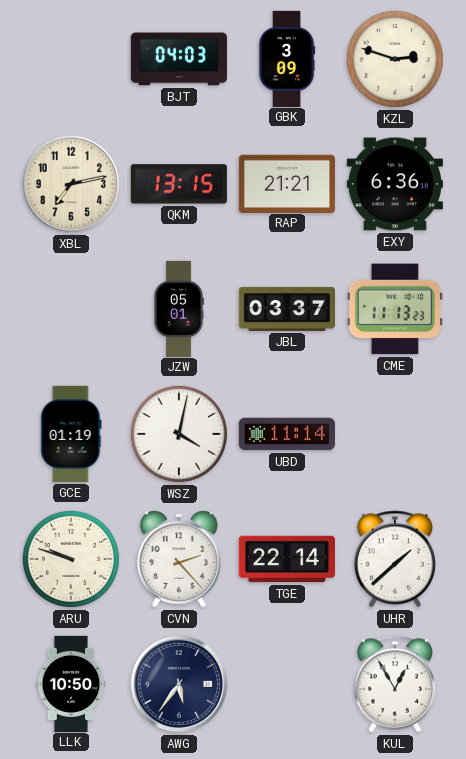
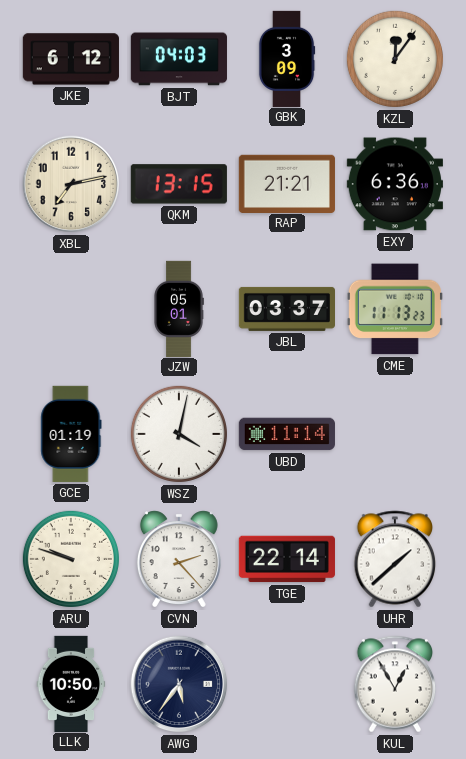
JKE: none -> 6:12 (71, 59)
KZL: 2:48 -> 12:06 (395, 59)
